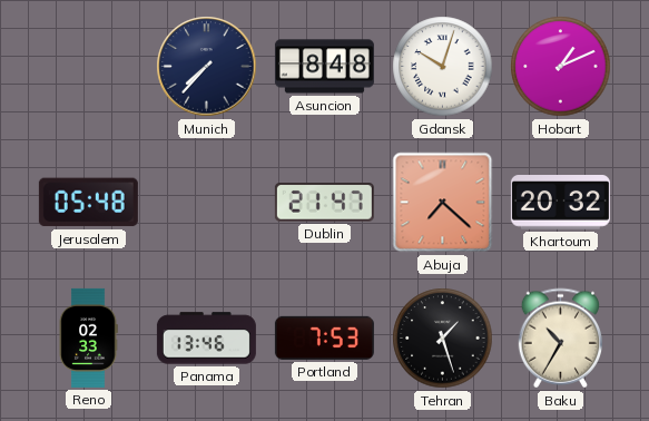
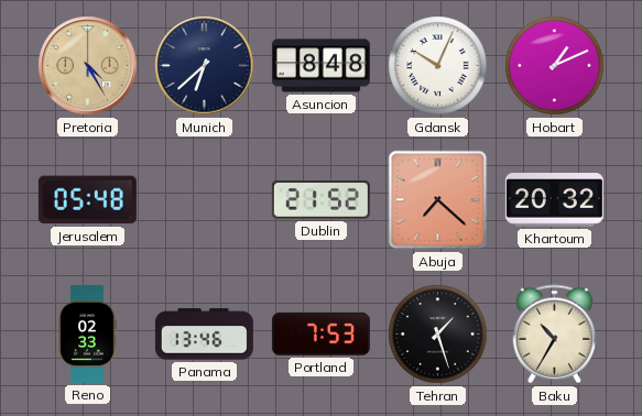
Pretoria: none -> 4:25 (88, 66)
Munich: 7:37 -> 6:38 (205, 66)
Gdansk: 10:03 -> 10:04 (438, 66)
Dublin: 21:47 -> 21:52 (320, 200)
